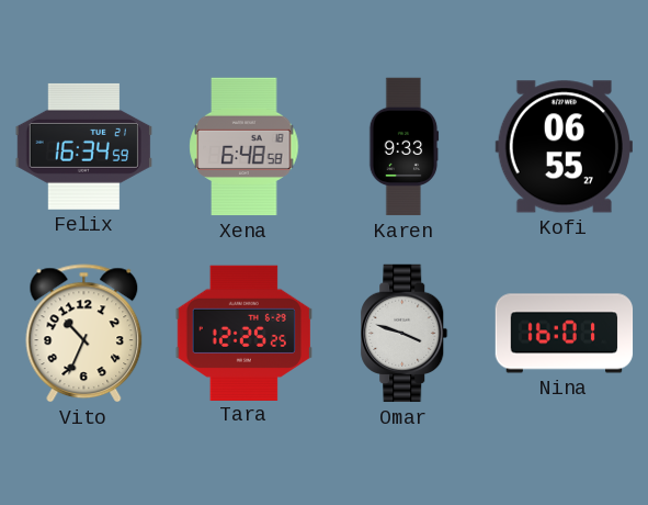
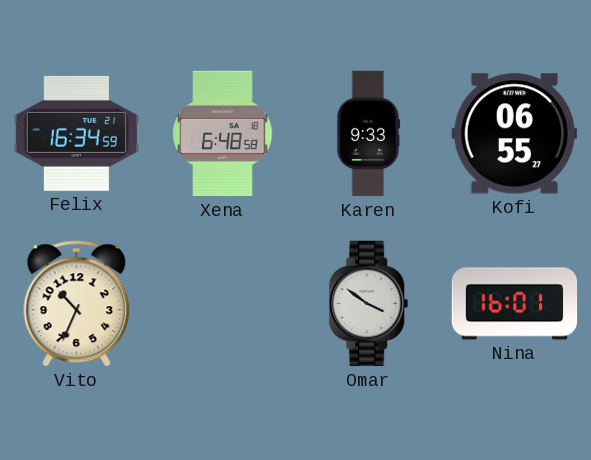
Tara: 12:25 -> none (243, 333)
Omar: 3:48 -> 3:51 (369, 304)
